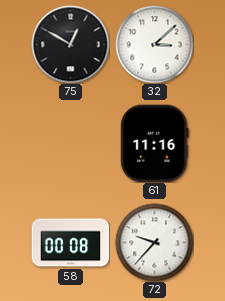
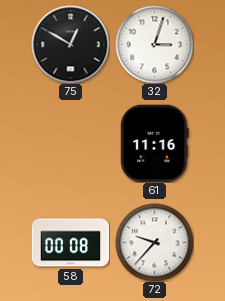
32: 3:08 -> 3:03 (154, 44)
